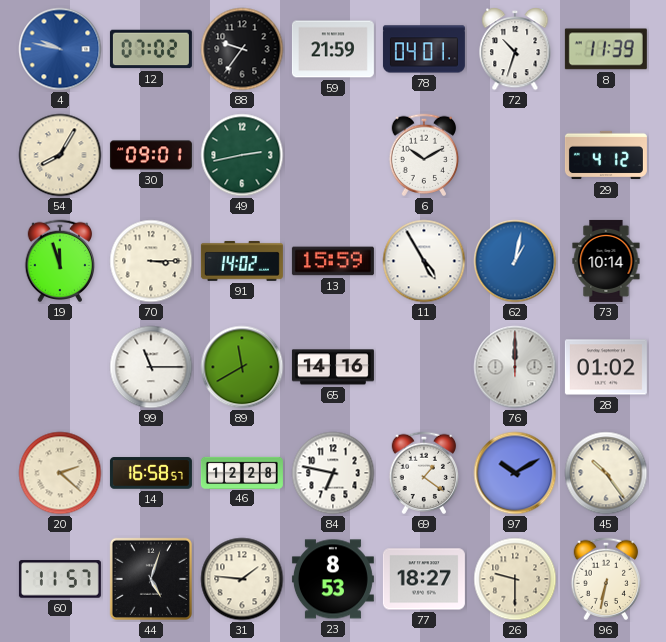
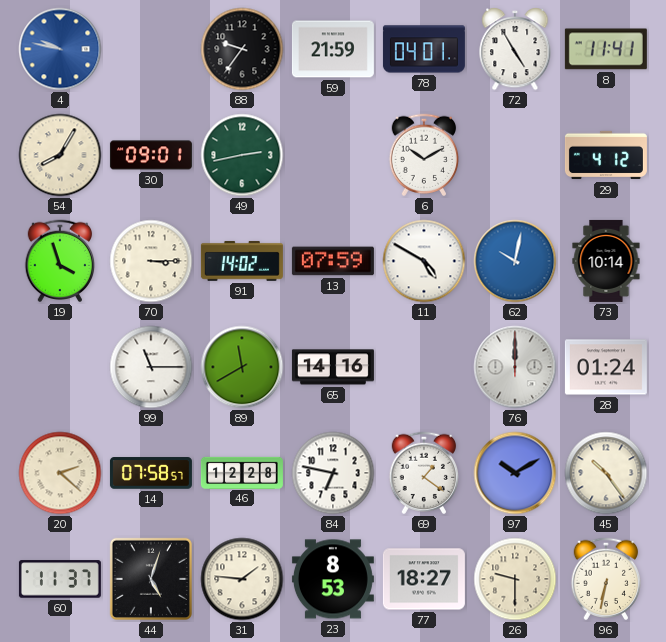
12: 07:02 -> none (151, 49)
72: 10:33 -> 4:55 (515, 49)
8: 11:39 -> 11:41 (606, 49)
19: 11:57 -> 3:57 (60, 261)
13: 15:59 -> 07:59 (333, 261)
11: 4:55 -> 4:50 (424, 261)
62: 1:02 -> 10:02 (515, 261)
28: 01:02 -> 01:24 (606, 367)
14: 16:58 -> 07:58 (151, 473)
60: 11:57 -> 11:37 (60, 579)
